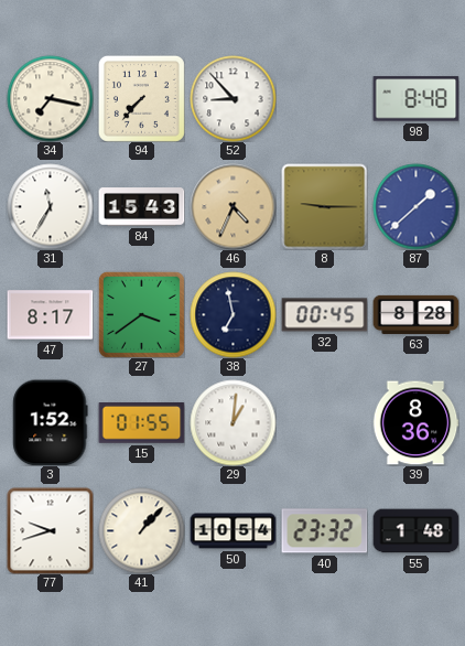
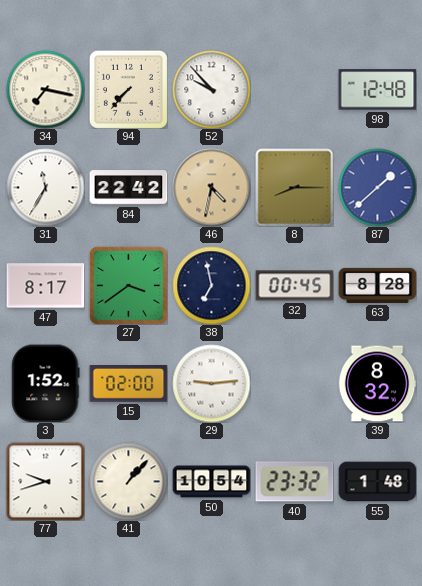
52: 8:53 -> 9:53 (211, 89)
98: 8:48 -> 12:48 (377, 90)
84: 15:43 -> 22:42 (128, 188)
46: 4:34 -> 4:32 (211, 187)
8: 9:15 -> 8:15 (294, 187)
15: 01:55 -> 02:00 (128, 384)
29: 1:01 -> 9:14 (211, 383)
39: 8:36 -> 8:32 (377, 384)
